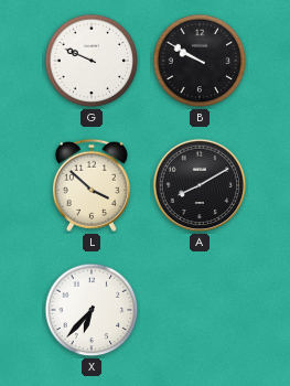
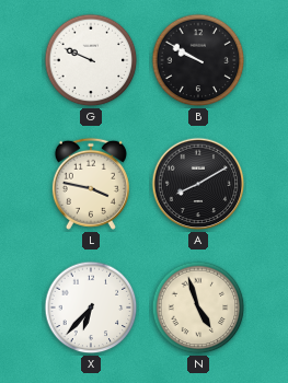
L: 3:52 -> 3:47 (91, 184)
N: none -> 4:57 (198, 307)
